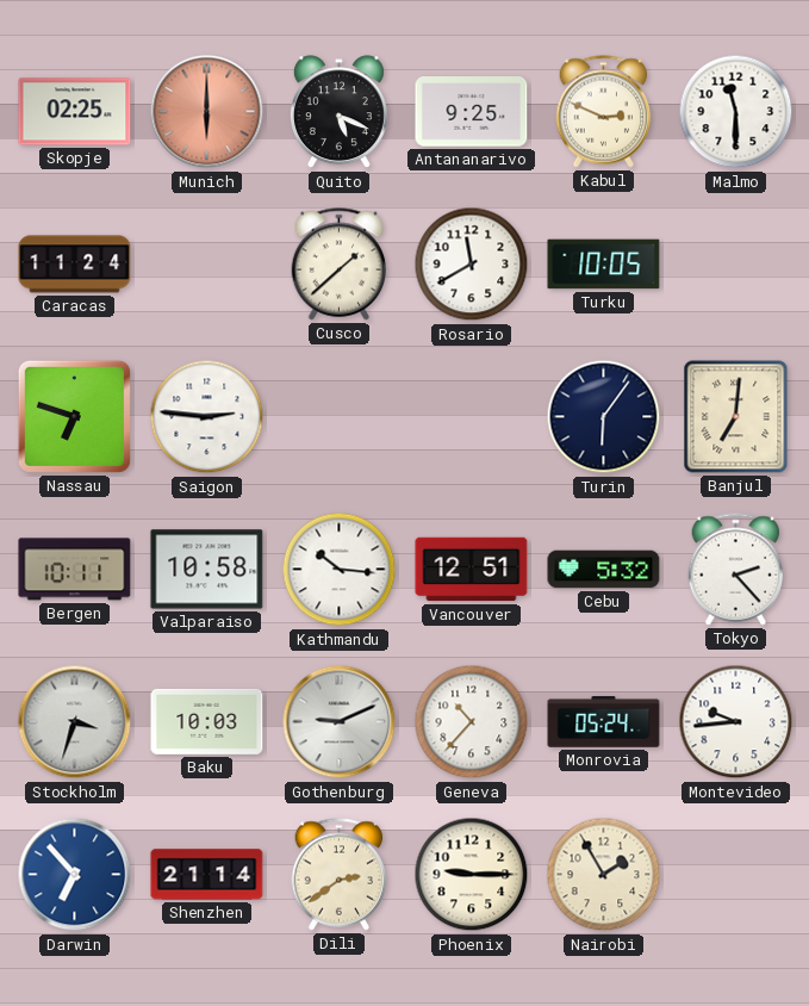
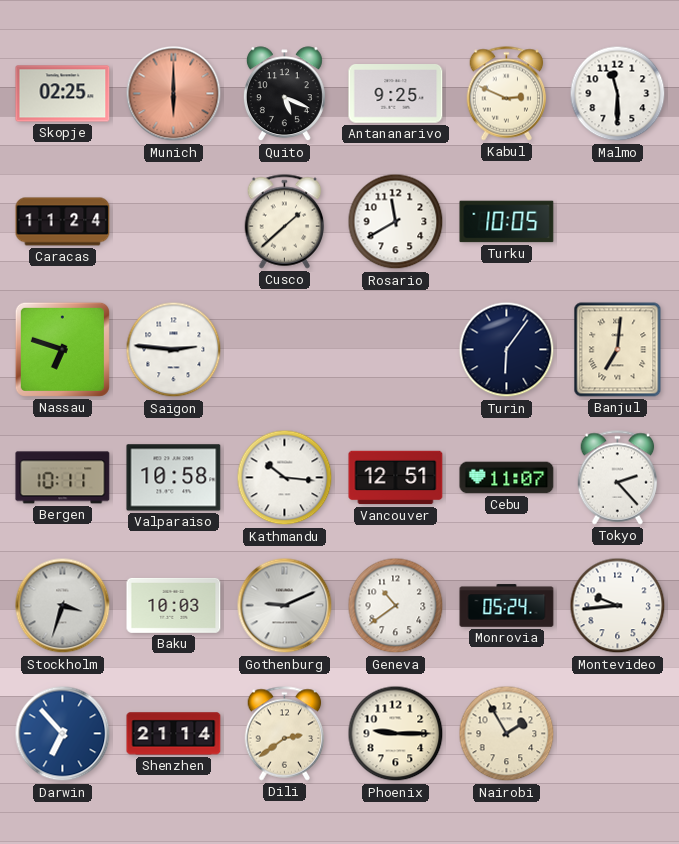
Cebu: 5:32 -> 11:07 (507, 478)
Geneva: 10:37 -> 10:39 (396, 606)
